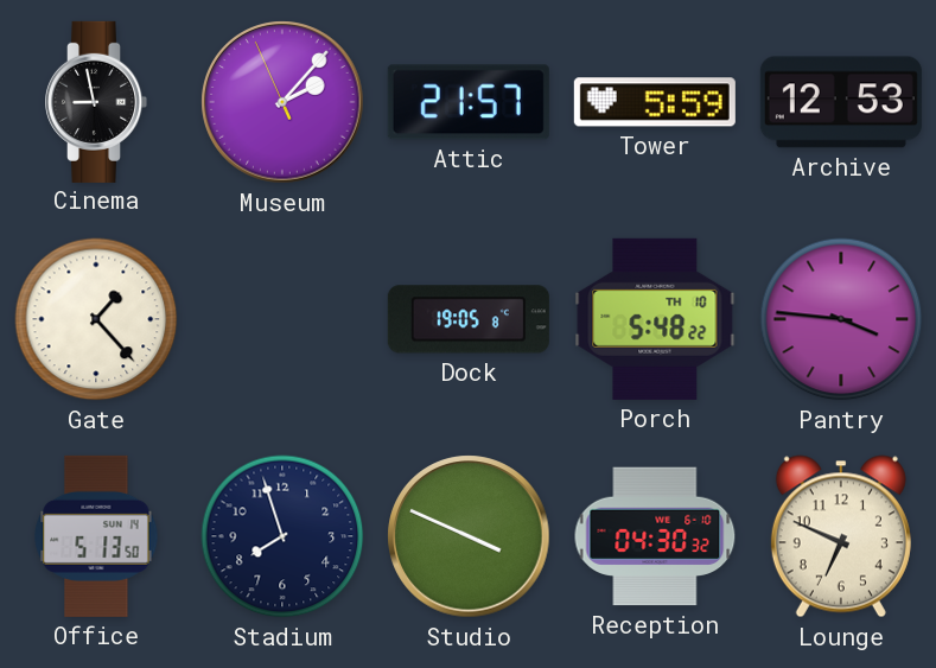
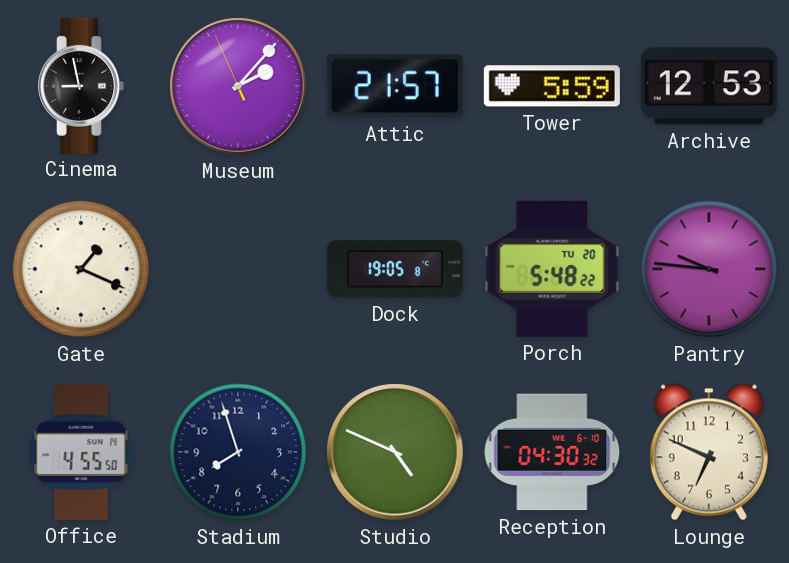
Gate: 1:23 -> 1:19 (81, 269)
Porch date: TH 10 -> TU 20 (552, 269)
Pantry: 3:46 -> 9:46 (709, 269)
Office: 5:13 -> 4:55 (81, 452)
Studio: 3:49 -> 4:49 (395, 452)
